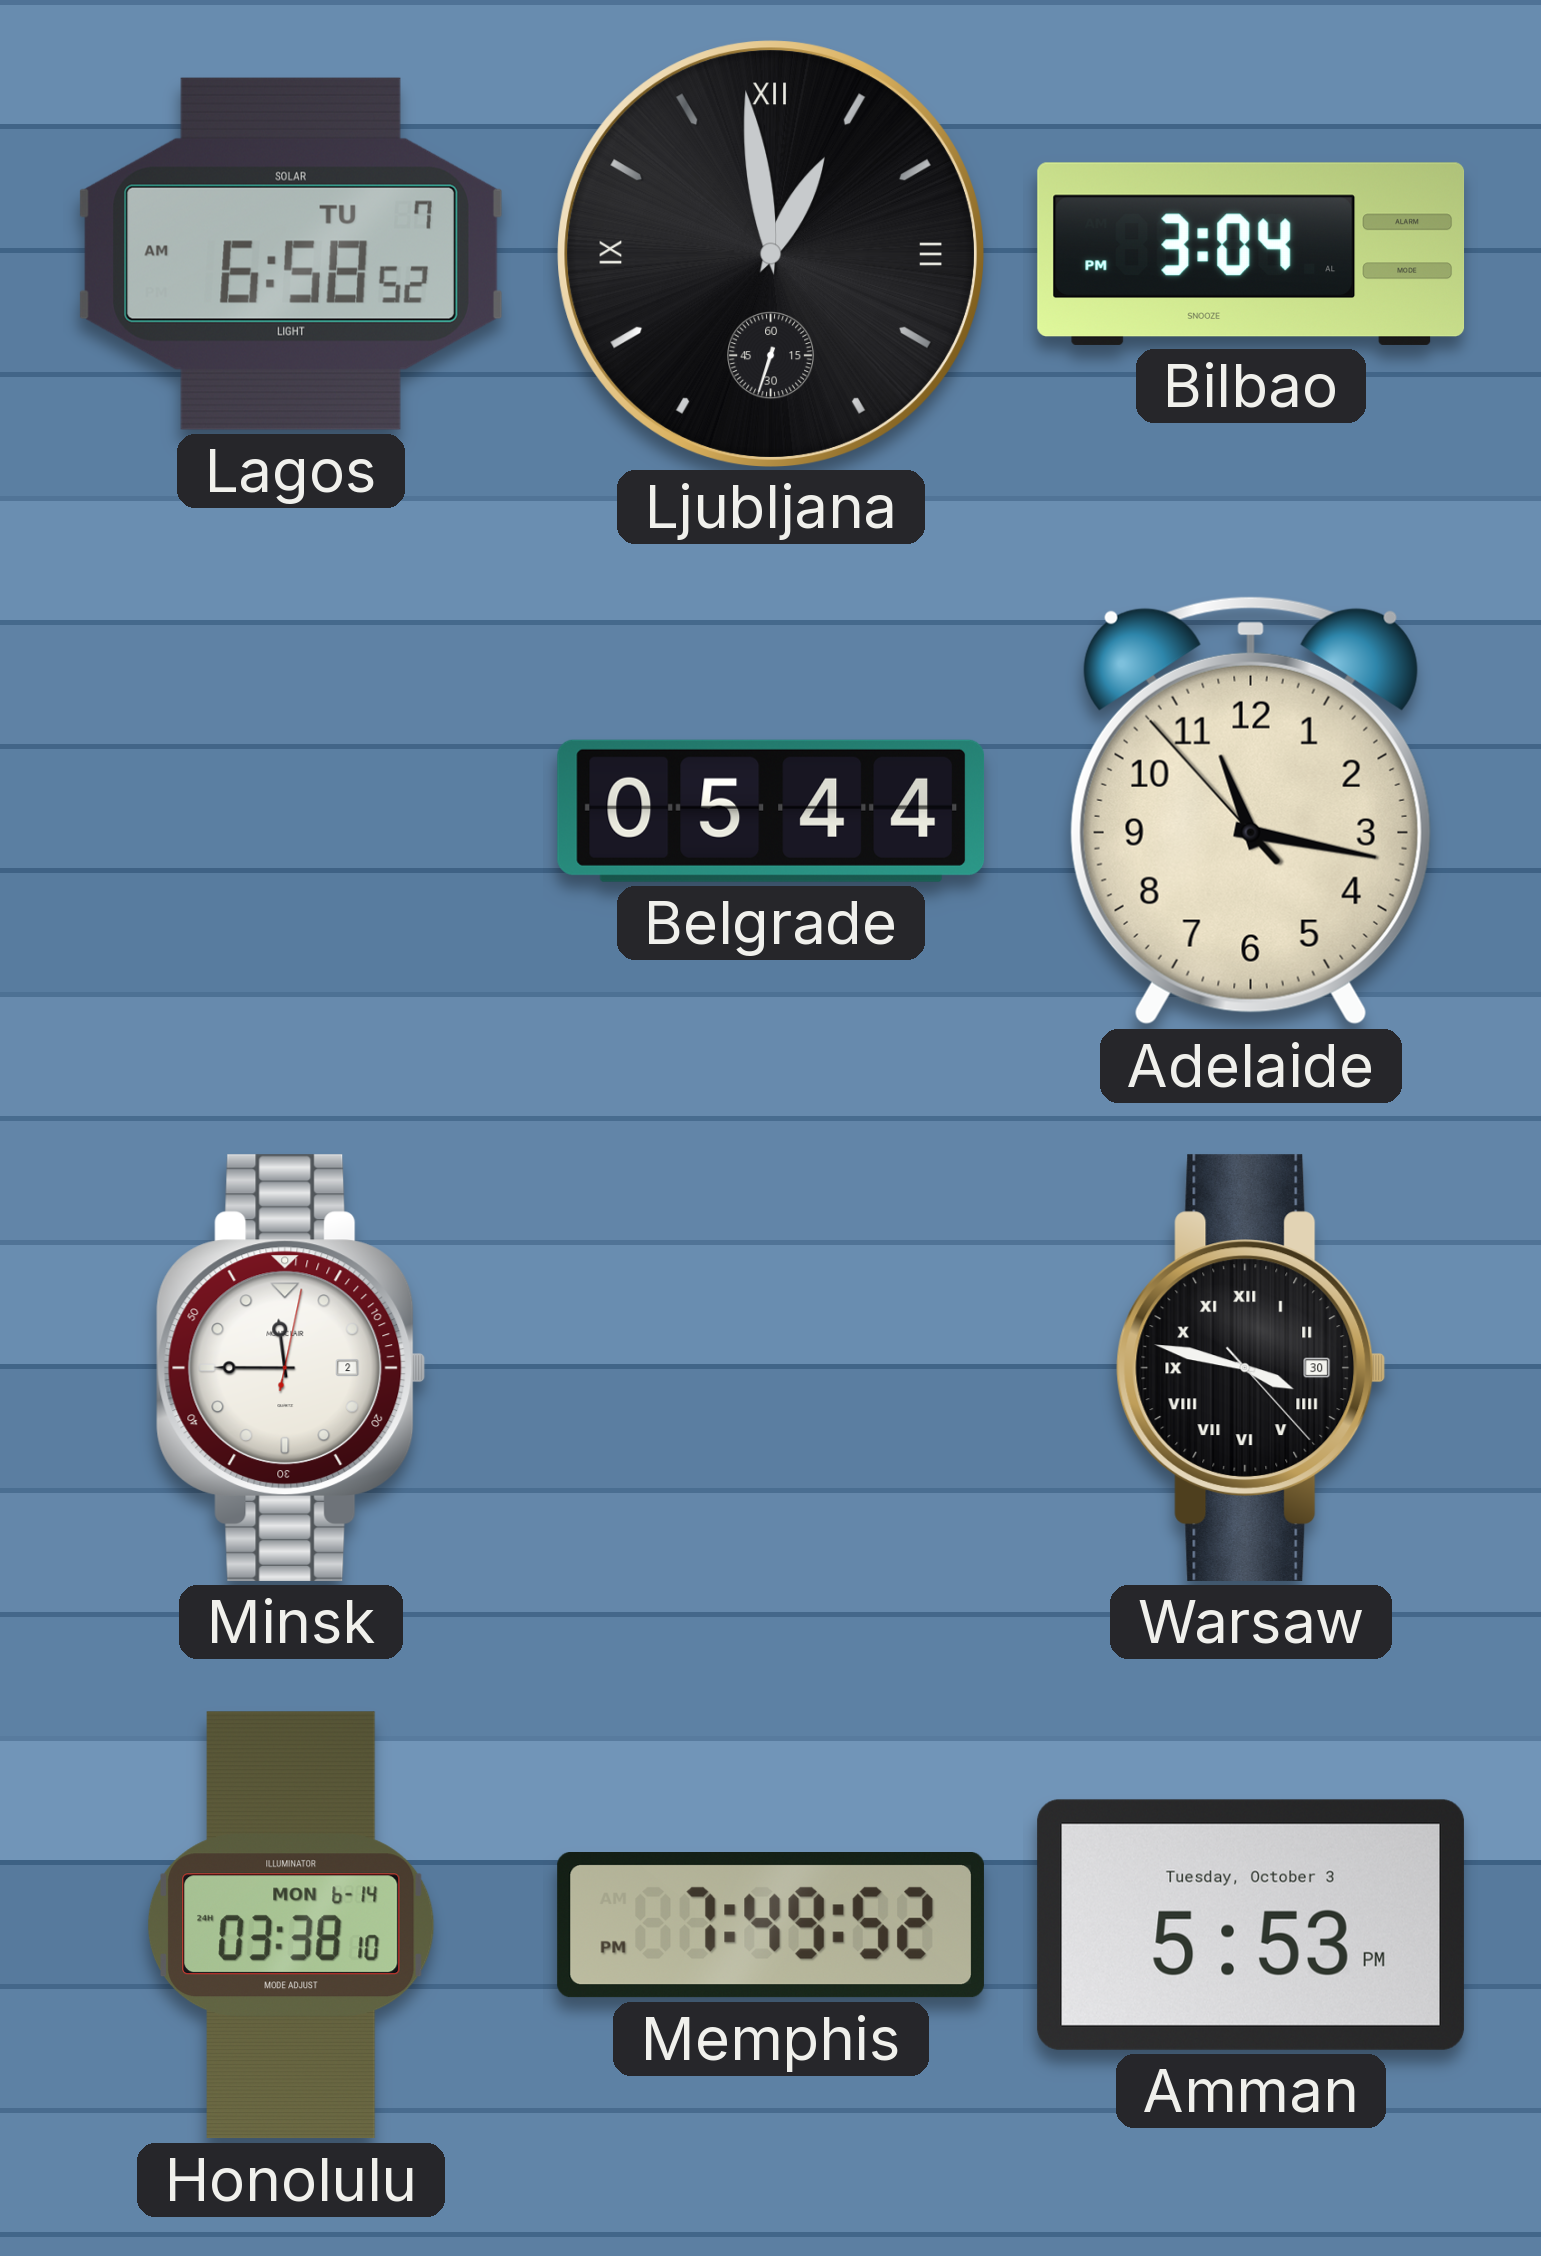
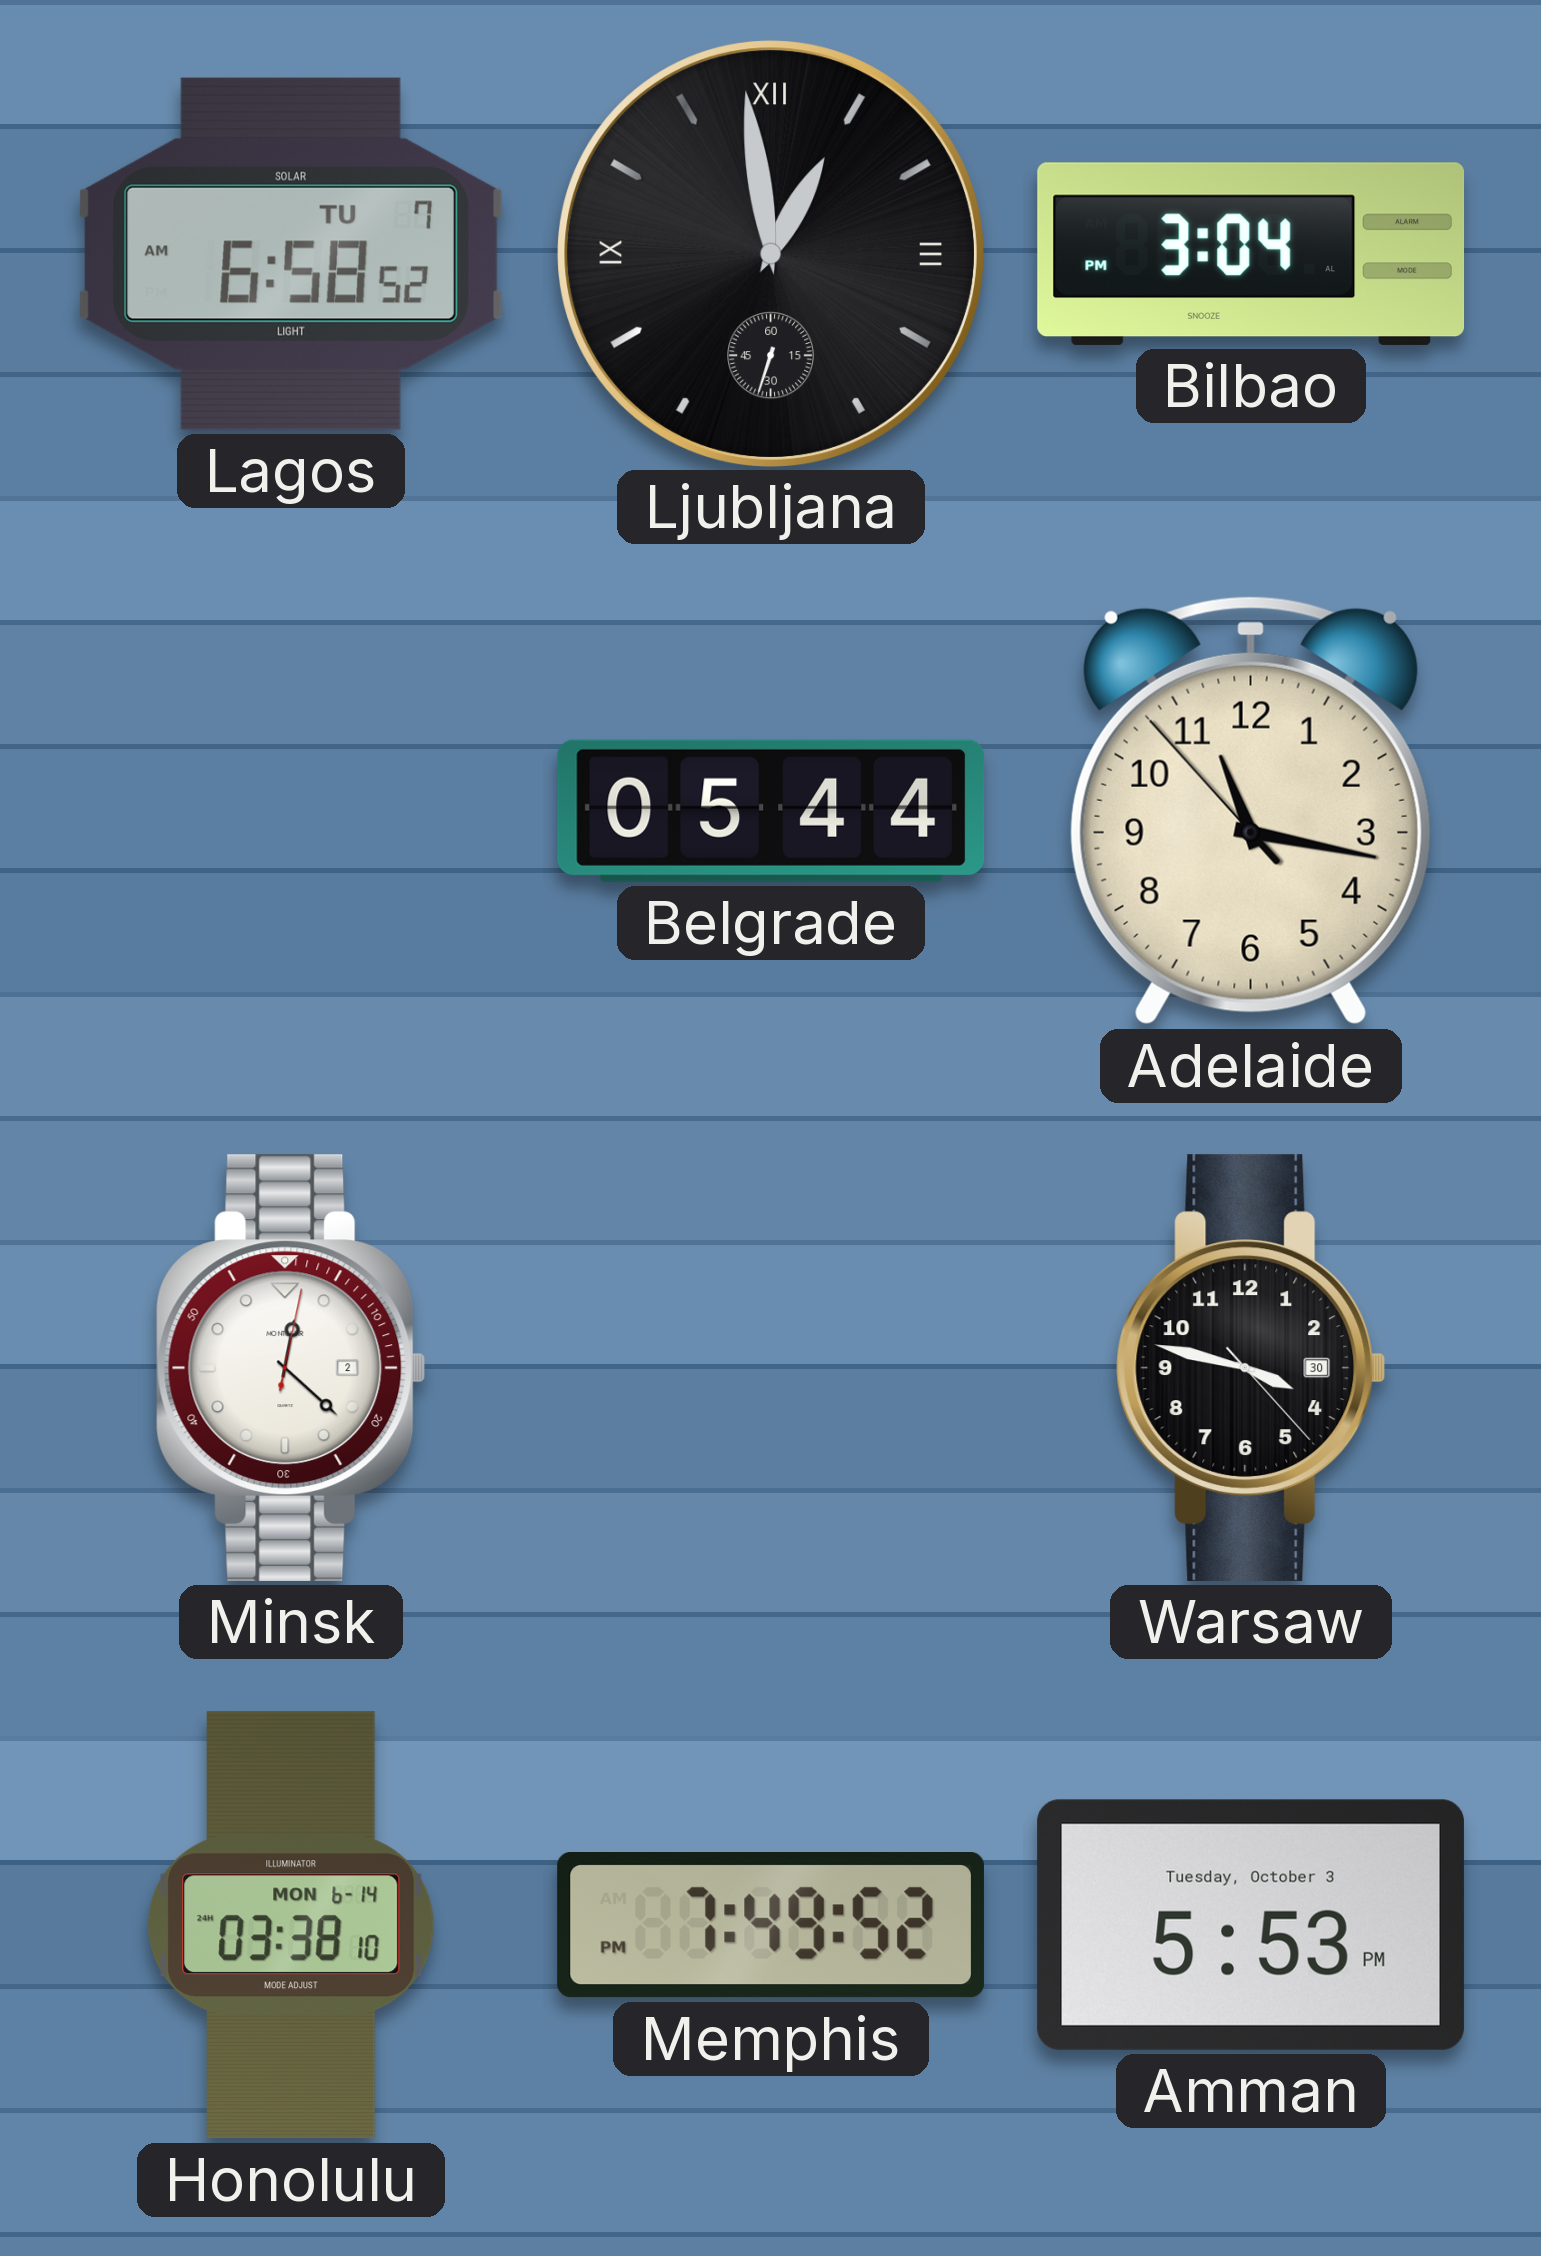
Minsk: 11:45 -> 12:22 (291, 1368)
Warsaw numerals: Roman -> Arabic (1251, 1368)
